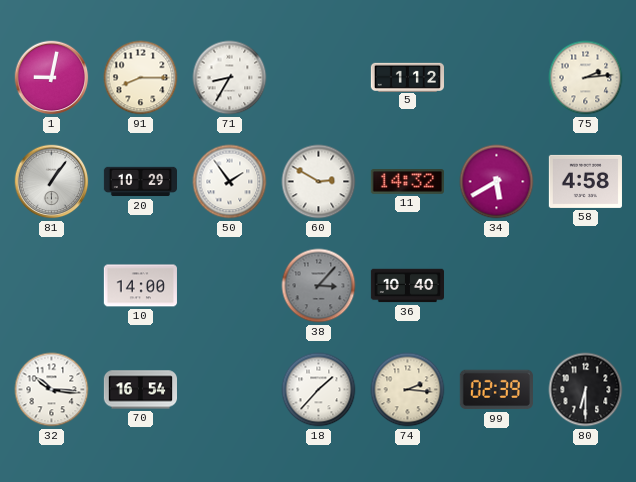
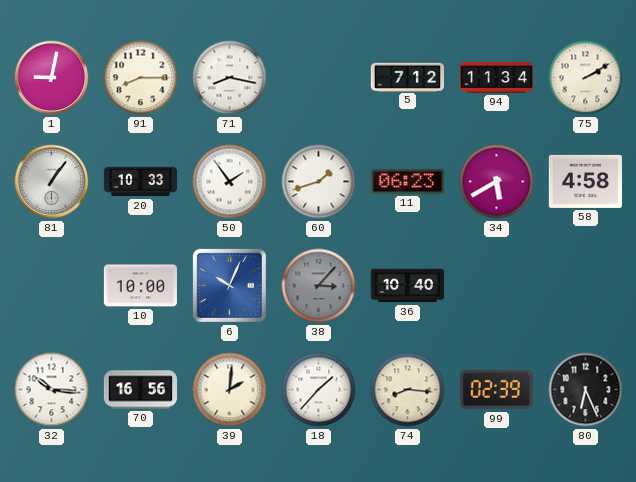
71: 8:35 -> 8:17 (230, 78)
5: 1:12 -> 7:12 (407, 77)
94: none -> 11:34 (496, 78)
75: 2:14 -> 2:10 (586, 78)
20: 10:29 -> 10:33 (140, 182)
60: 2:50 -> 1:42 (319, 182)
11: 14:32 -> 06:23 (407, 182)
10: 14:00 -> 10:00 (140, 286)
6: none -> 10:04 (229, 285)
70: 16:54 -> 16:56 (140, 390)
39: none -> 2:01 (230, 390)
74: 2:16 -> 8:16 (408, 390)
80: 6:30 -> 6:26 (586, 390)
